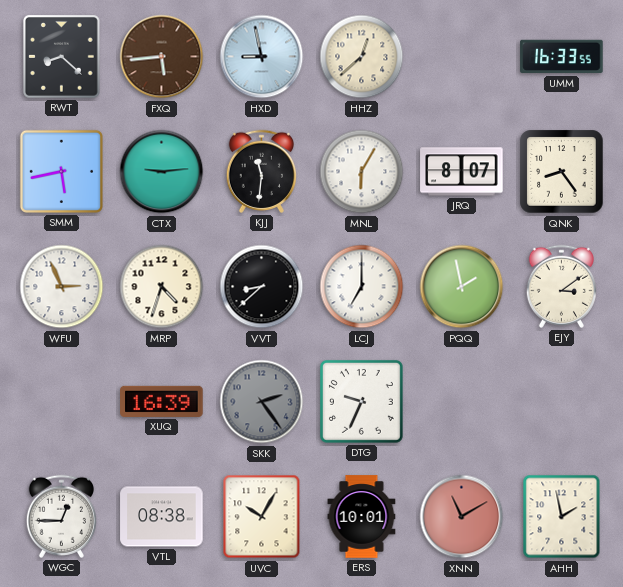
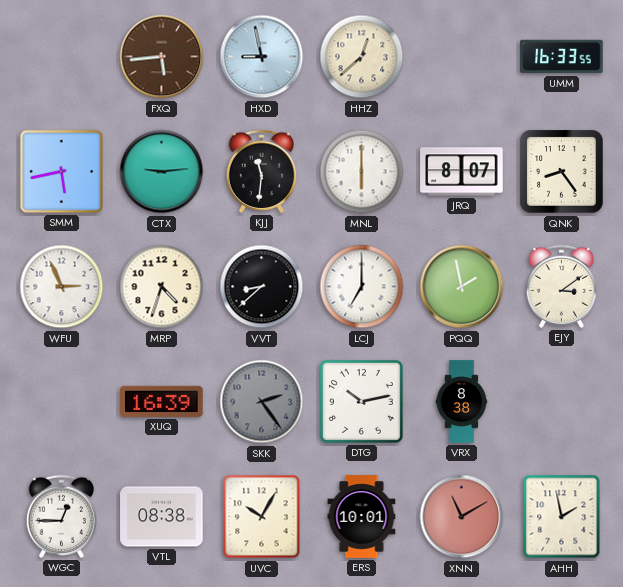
RWT: 8:22 -> none (62, 57)
MNL: 6:05 -> 6:00 (362, 172)
DTG: 9:34 -> 10:13 (361, 401)
VRX: none -> 8:38 (462, 402)
